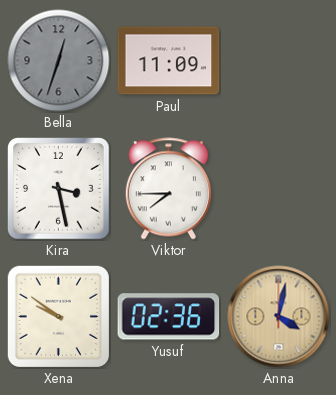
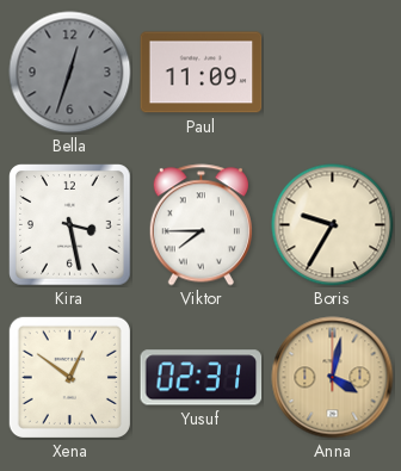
Boris: none -> 9:35 (333, 225)
Xena: 9:51 -> 12:51 (69, 377)
Yusuf: 02:36 -> 02:31 (202, 378)
